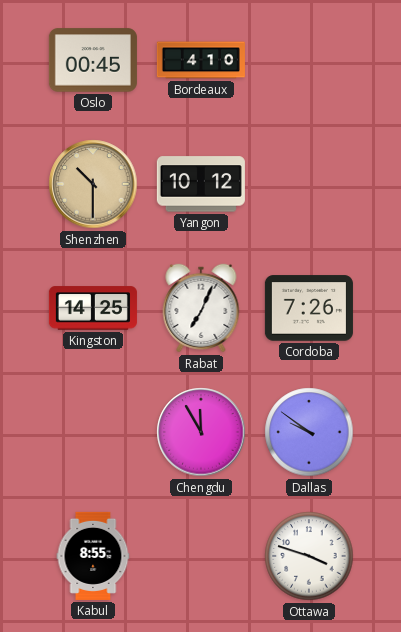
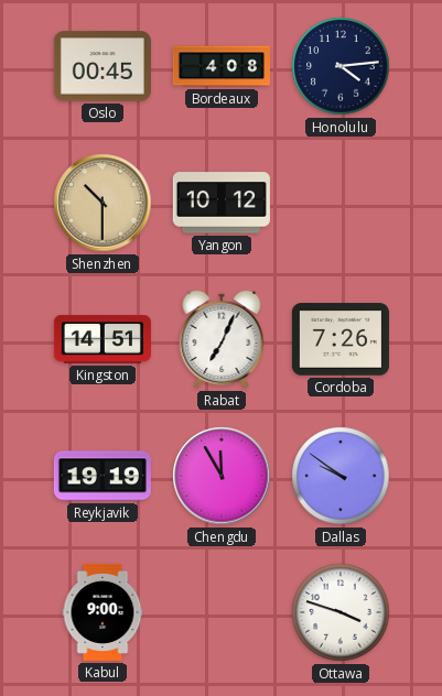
Bordeaux: 4:10 -> 4:08 (222, 66)
Honolulu: none -> 4:14 (341, 66)
Kingston: 14:25 -> 14:51 (103, 339)
Reykjavik: none -> 19:19 (103, 476)
Kabul: 8:55 -> 9:00 (103, 612)
